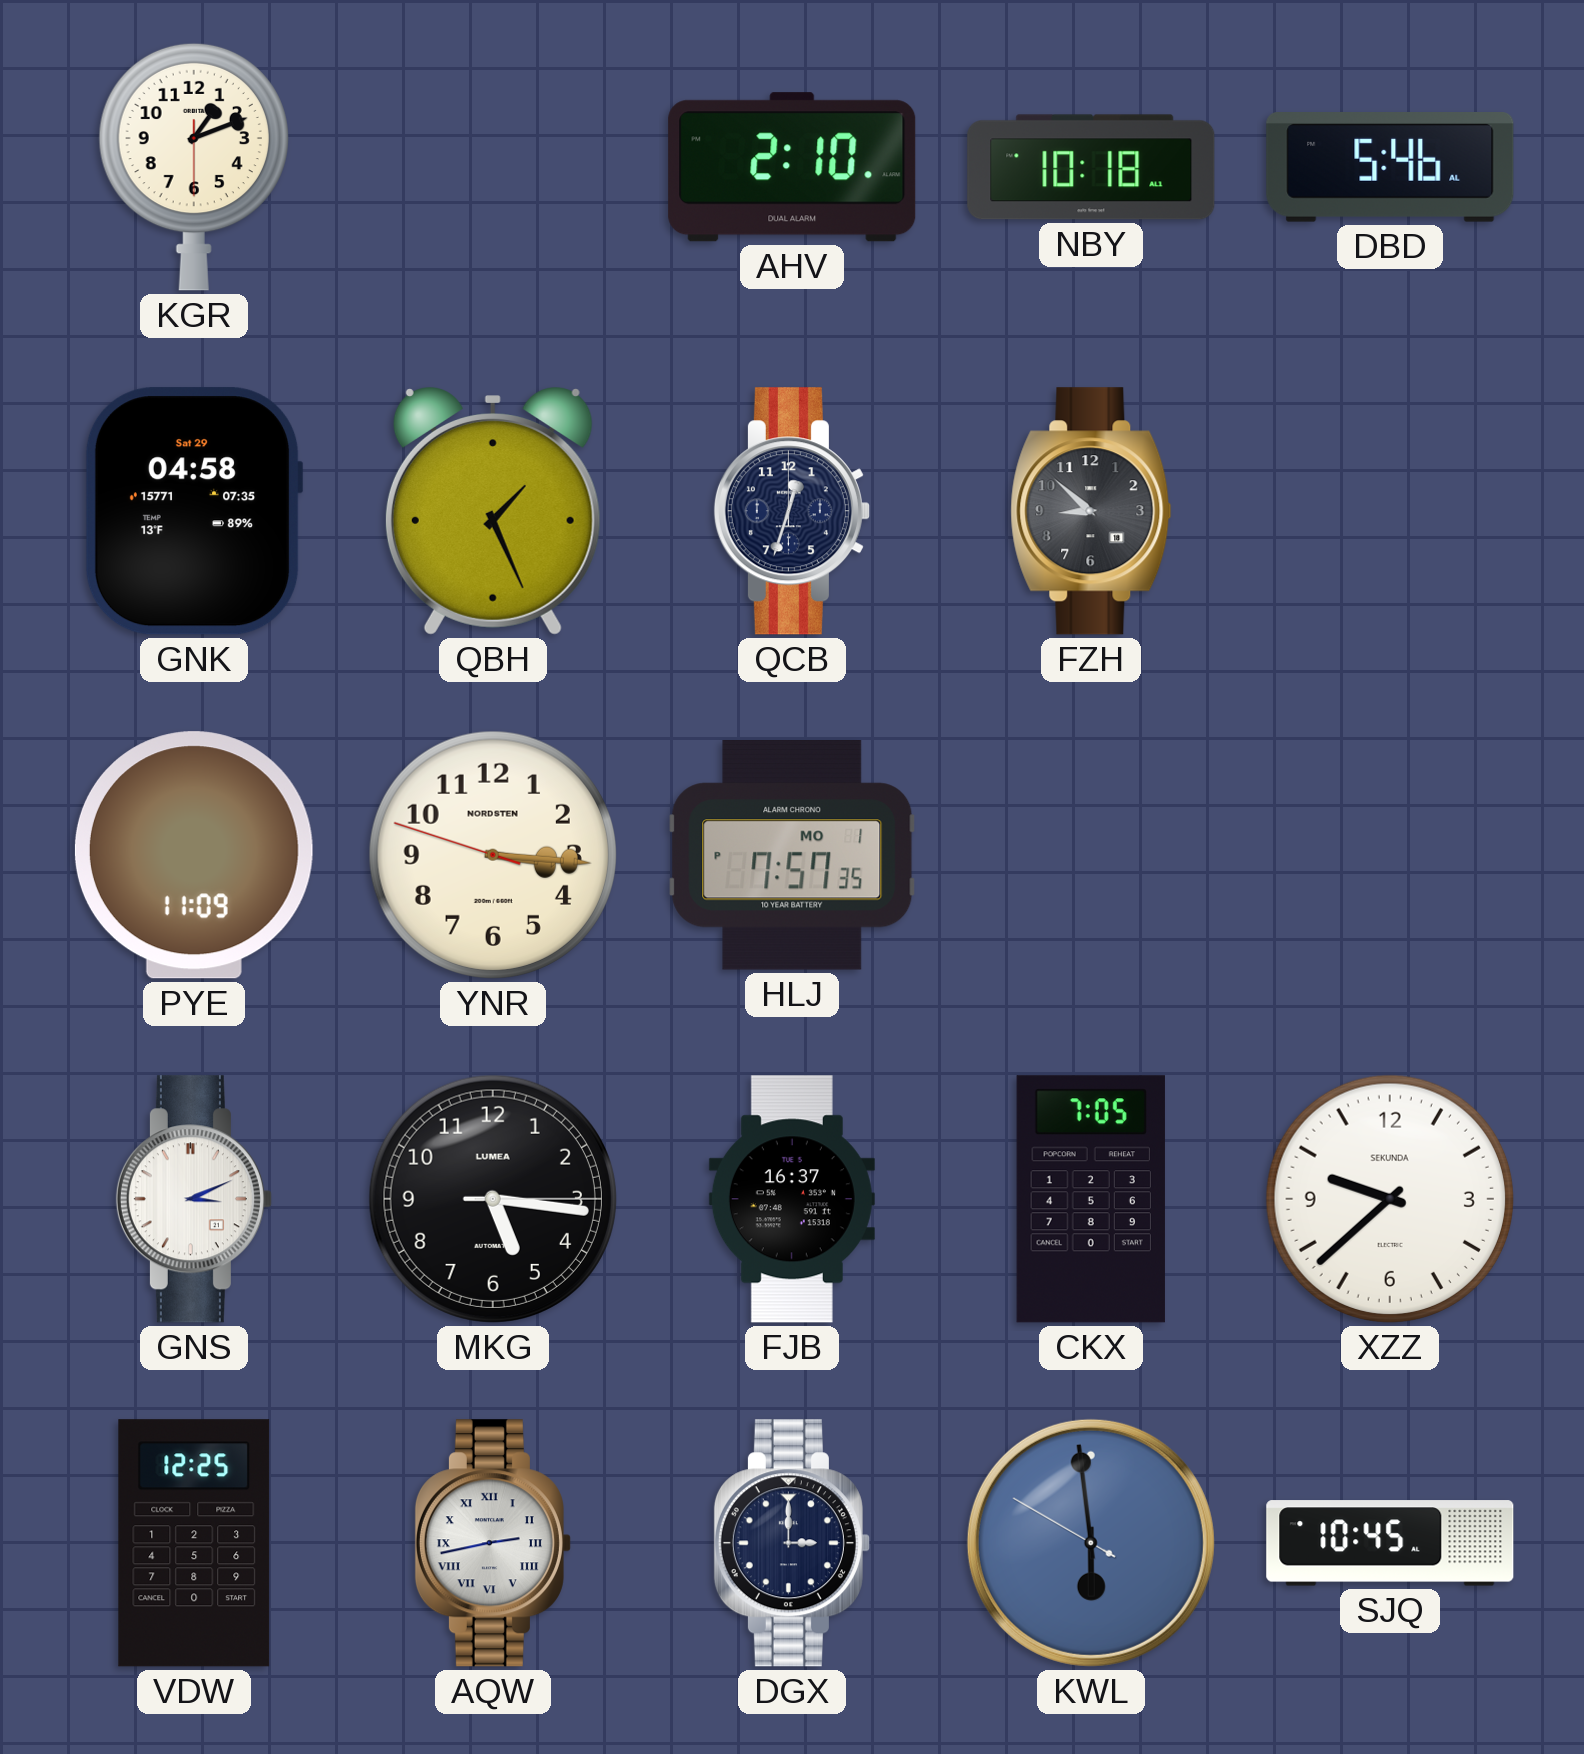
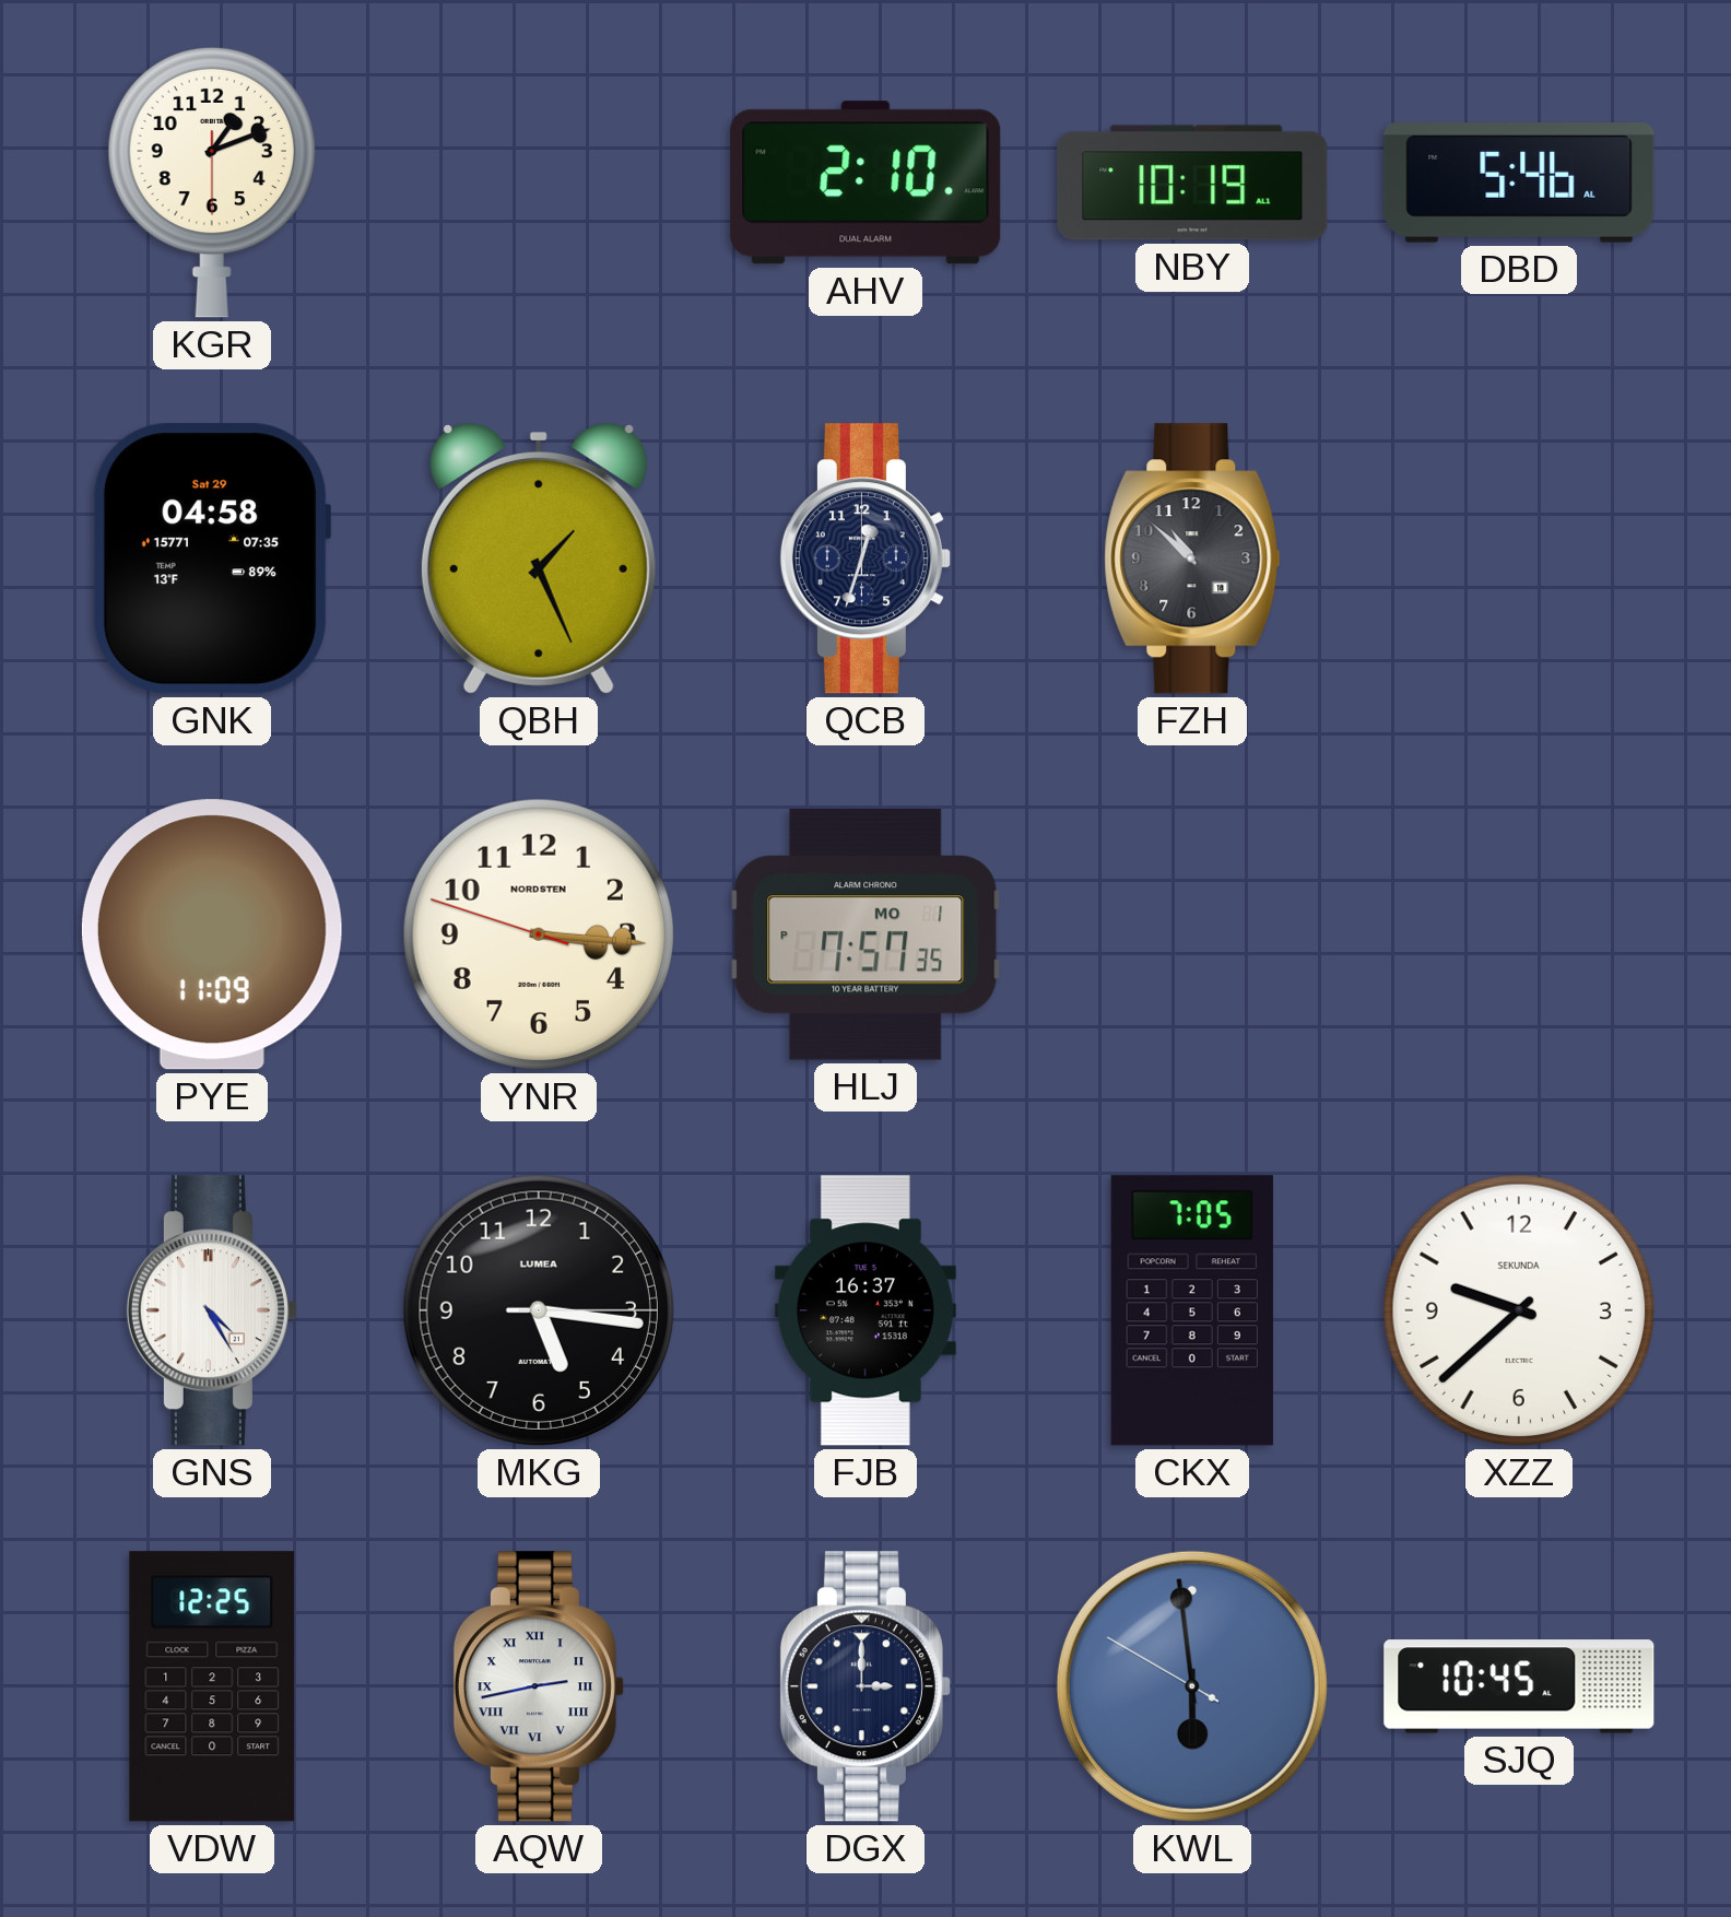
NBY: 10:18 -> 10:19 (1192, 183)
FZH: 8:52 -> 10:52 (1192, 558)
GNS: 3:11 -> 4:25 (212, 1310)
